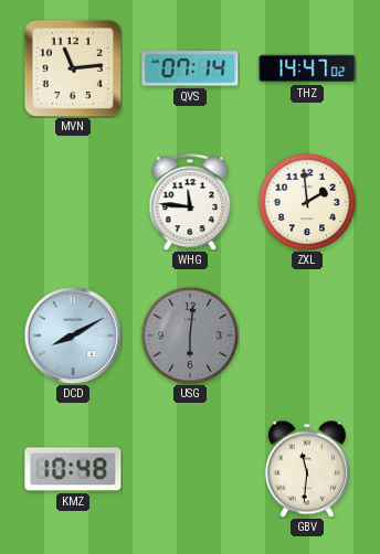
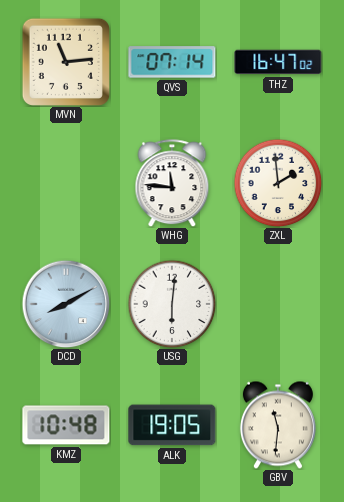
THZ: 14:47 -> 16:47 (278, 62)
USG dial: grey -> white (172, 304)
ALK: none -> 19:05 (172, 425)
